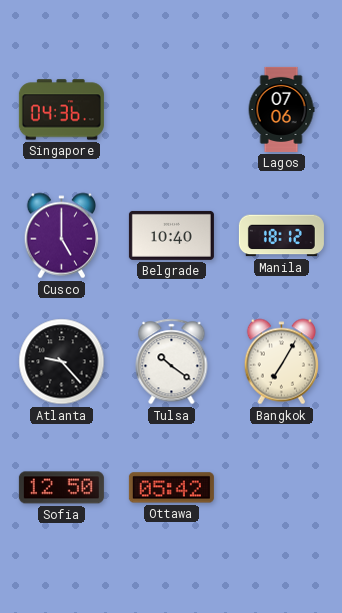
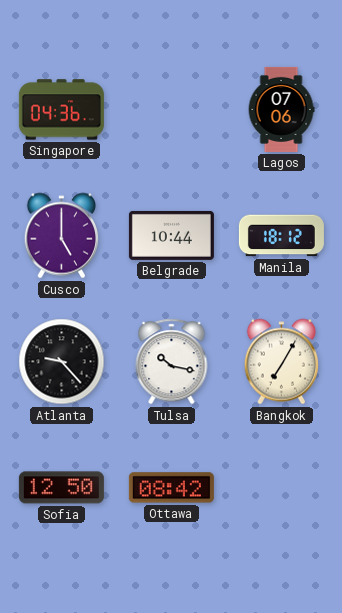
Belgrade: 10:40 -> 10:44 (171, 235)
Tulsa: 10:21 -> 10:17 (172, 362)
Ottawa: 05:42 -> 08:42 (171, 488)
